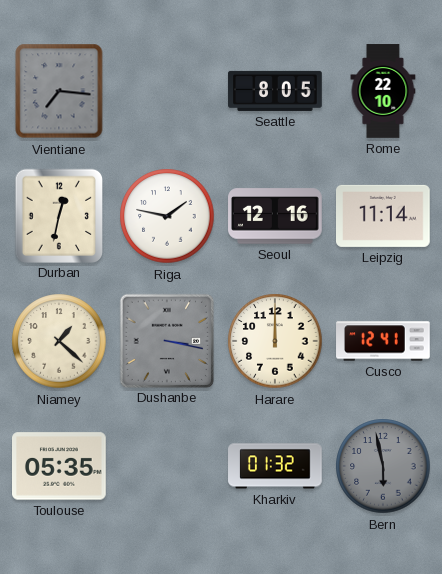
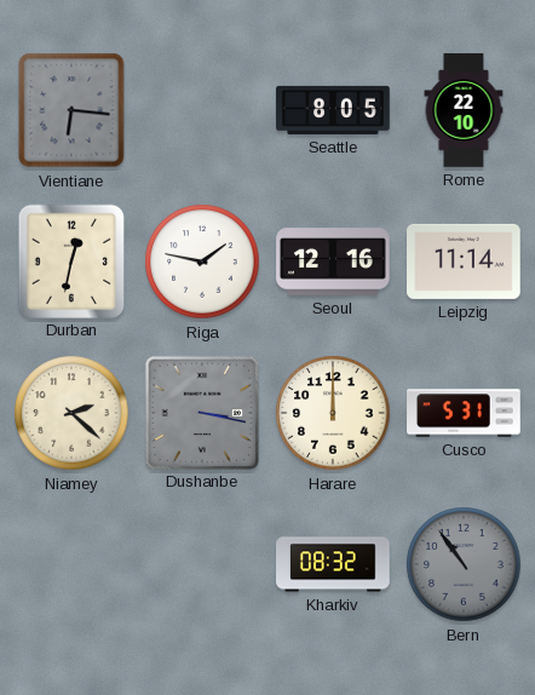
Vientiane: 7:16 -> 6:16 (71, 110)
Niamey: 1:22 -> 2:22 (71, 413)
Cusco: 12:41 -> 5:31 (464, 413)
Toulouse: 05:35 -> none (60, 466)
Kharkiv: 01:32 -> 08:32 (333, 564)
Bern: 5:58 -> 10:54 (464, 564)
